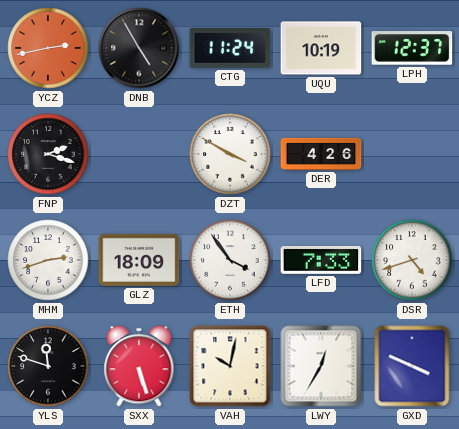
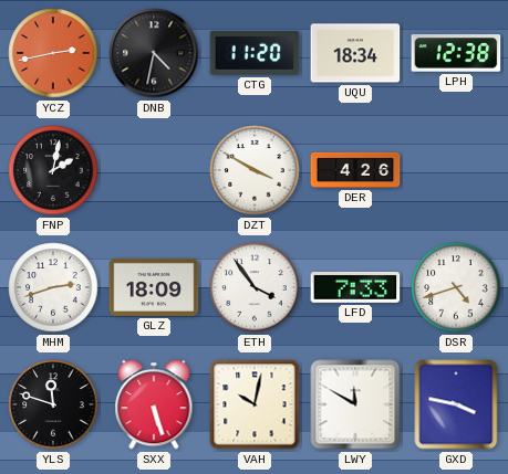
DNB: 4:55 -> 4:32 (154, 53)
CTG: 11:24 -> 11:20 (255, 54)
UQU: 10:19 -> 18:34 (355, 53)
LPH: 12:37 -> 12:38 (456, 53)
FNP: 2:18 -> 2:02 (53, 170)
LWY: 12:35 -> 11:50 (355, 404)
GXD: 3:49 -> 3:47 (456, 404)
